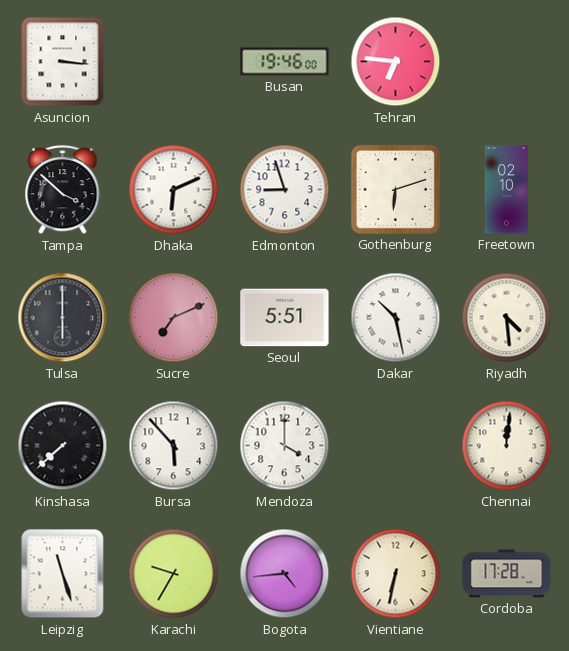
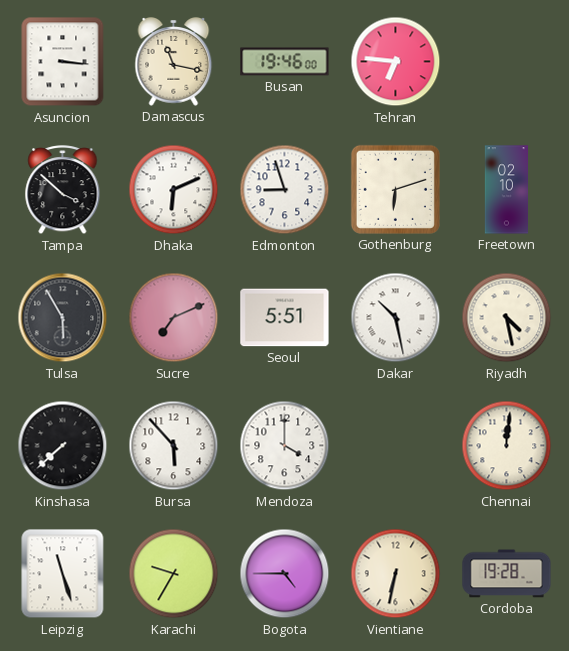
Damascus: none -> 11:17 (174, 62)
Tulsa: 6:00 -> 5:55 (63, 318)
Riyadh: 4:29 -> 4:28 (507, 318)
Bogota: 4:44 -> 4:45 (285, 574)
Cordoba: 17:28 -> 19:28 (507, 574)
